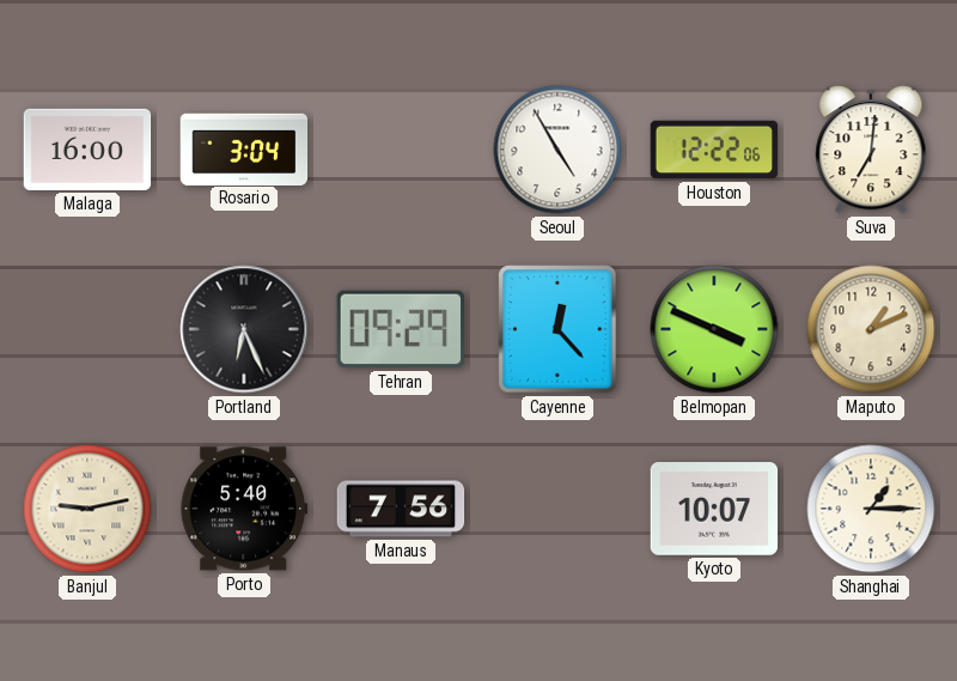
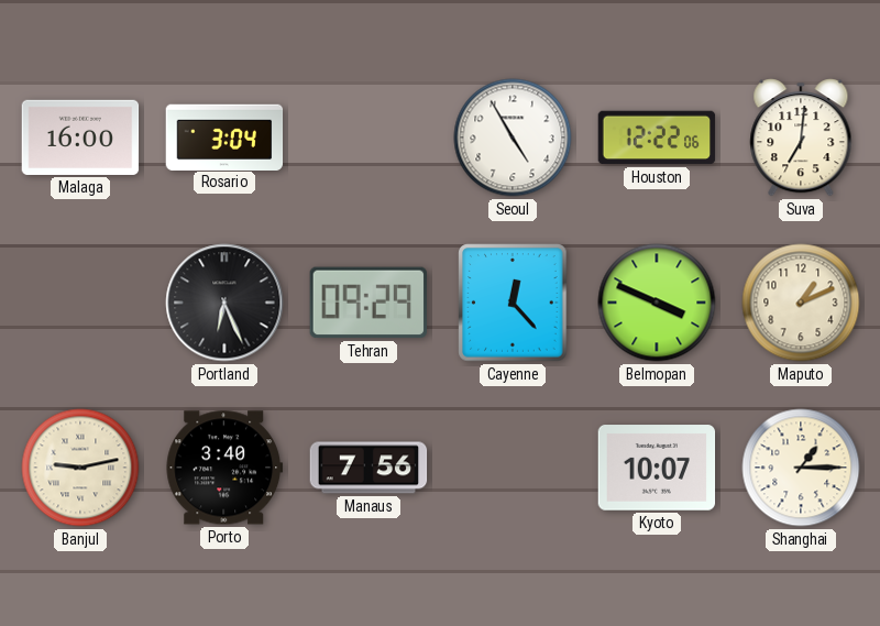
Porto: 5:40 -> 3:40 (224, 468)
